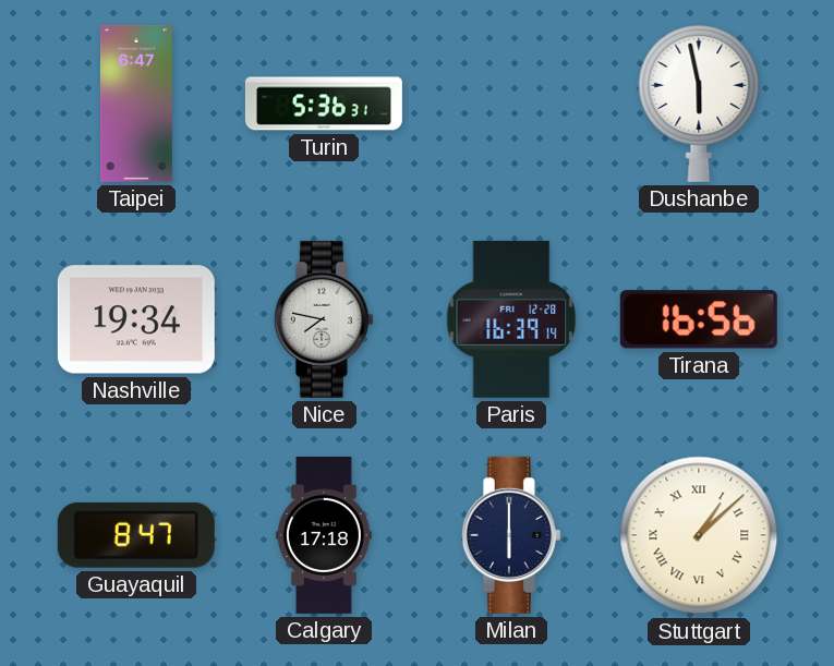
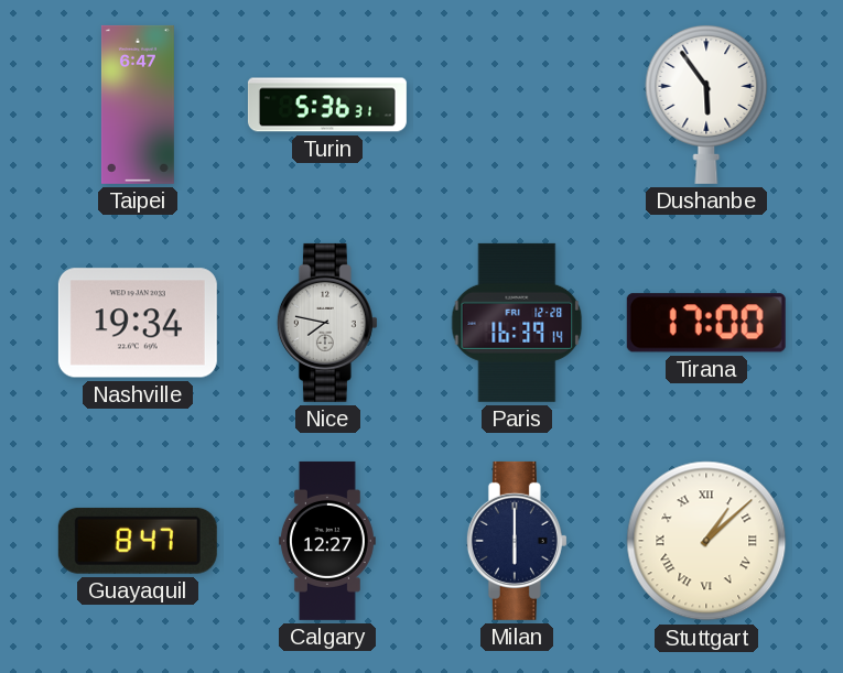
Dushanbe: 5:58 -> 5:54 (706, 104)
Tirana: 16:56 -> 17:00 (706, 323)
Calgary: 17:18 -> 12:27 (327, 541)
